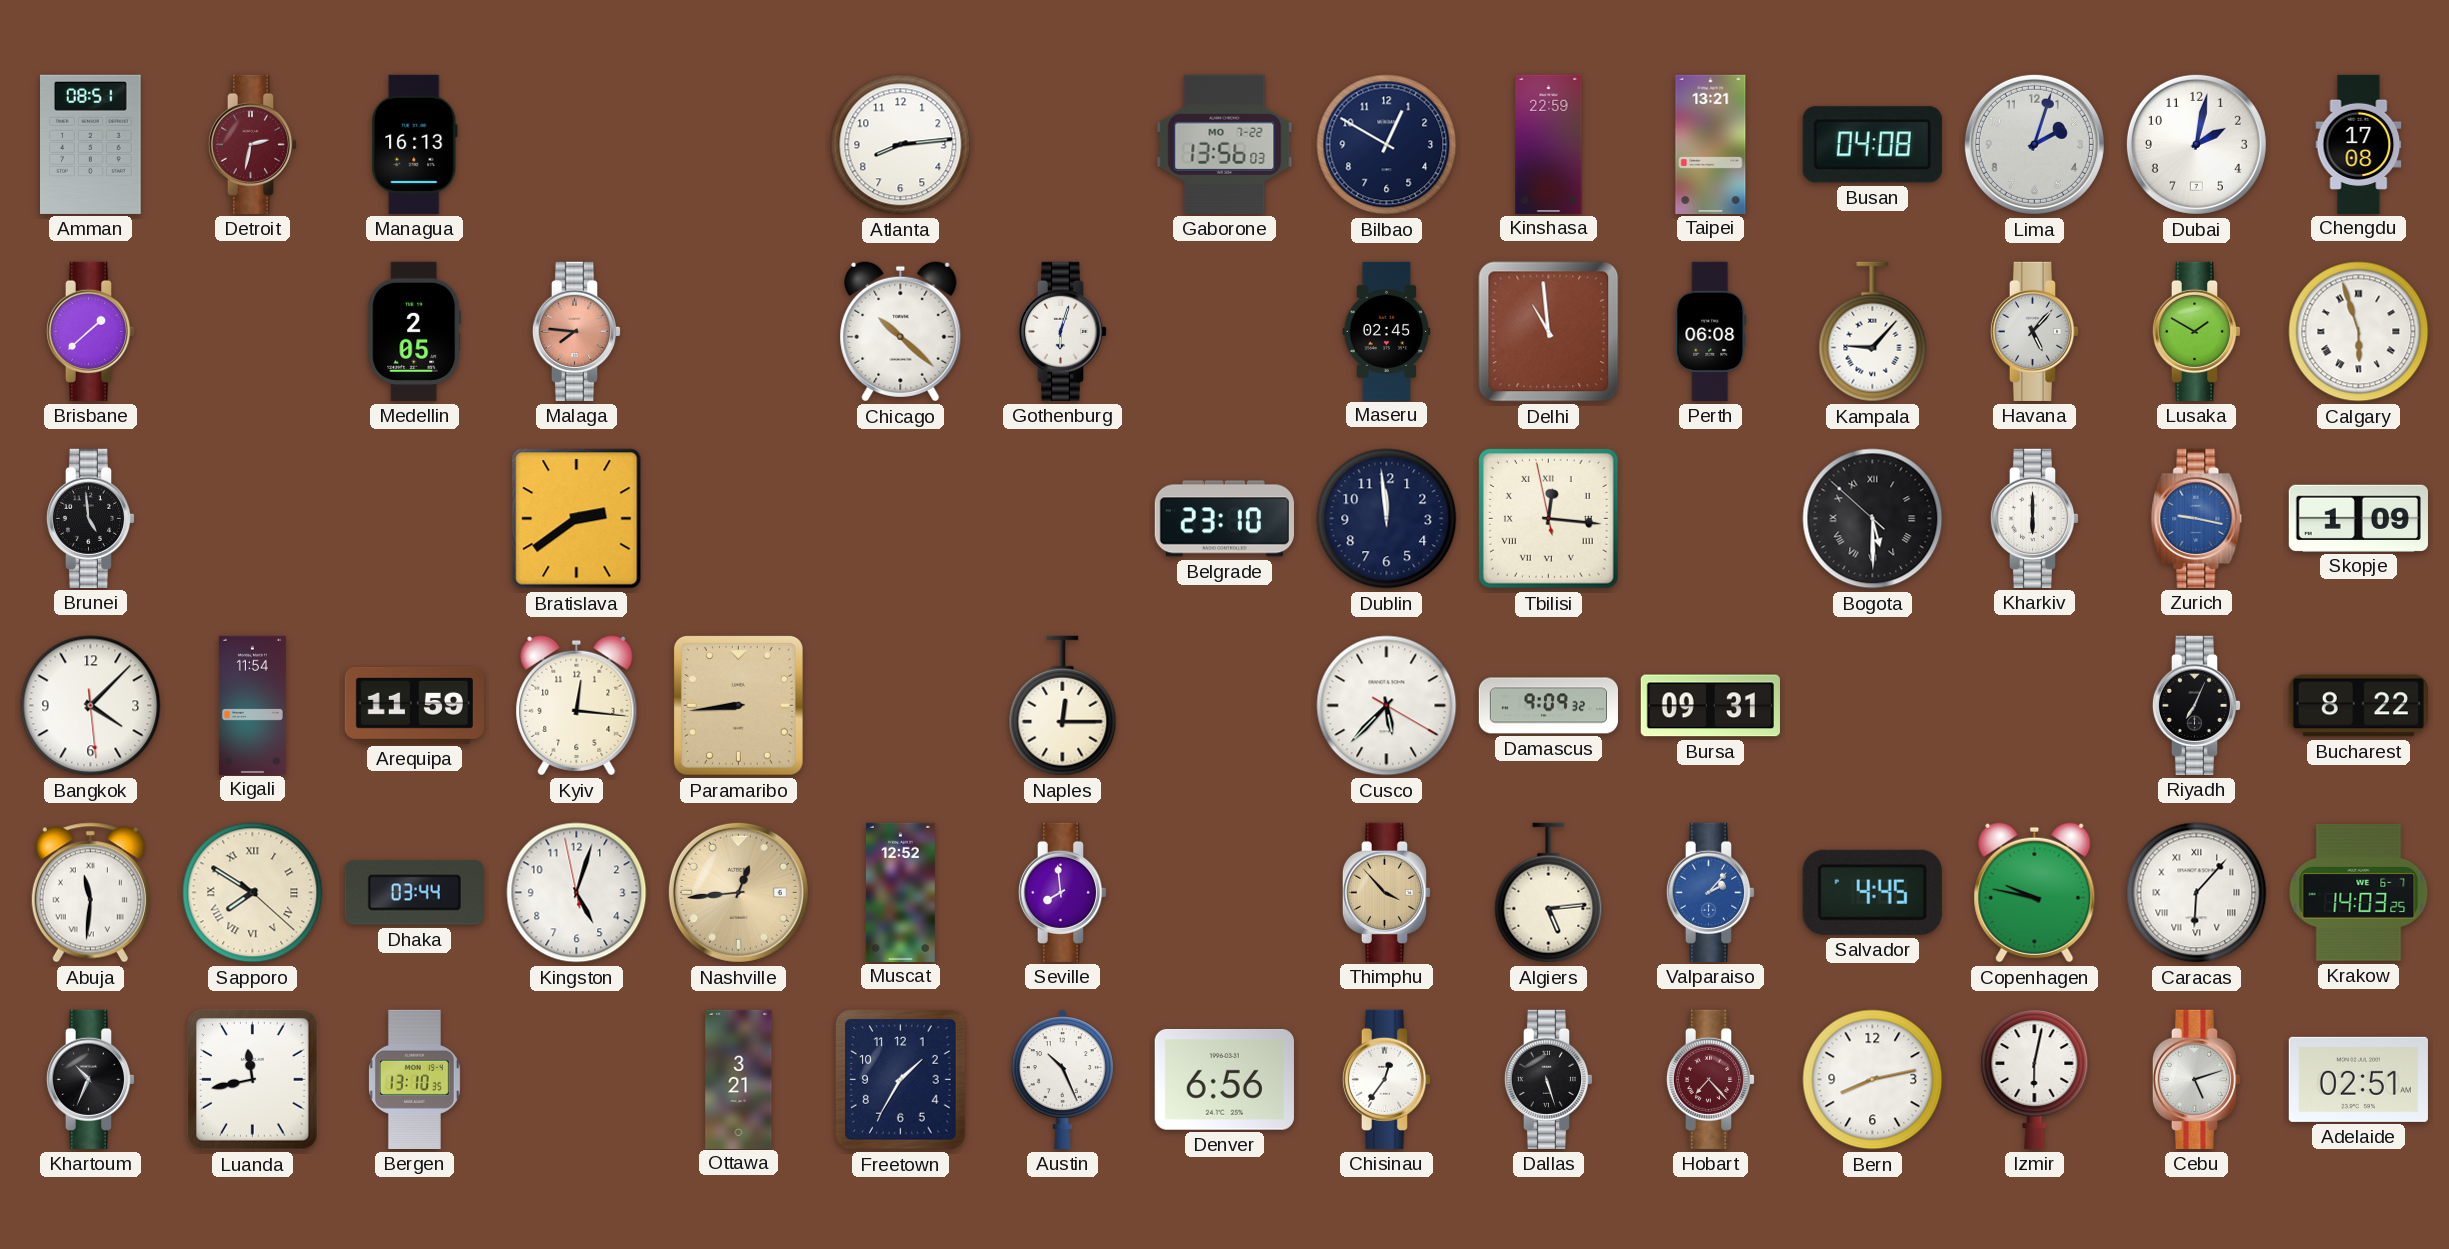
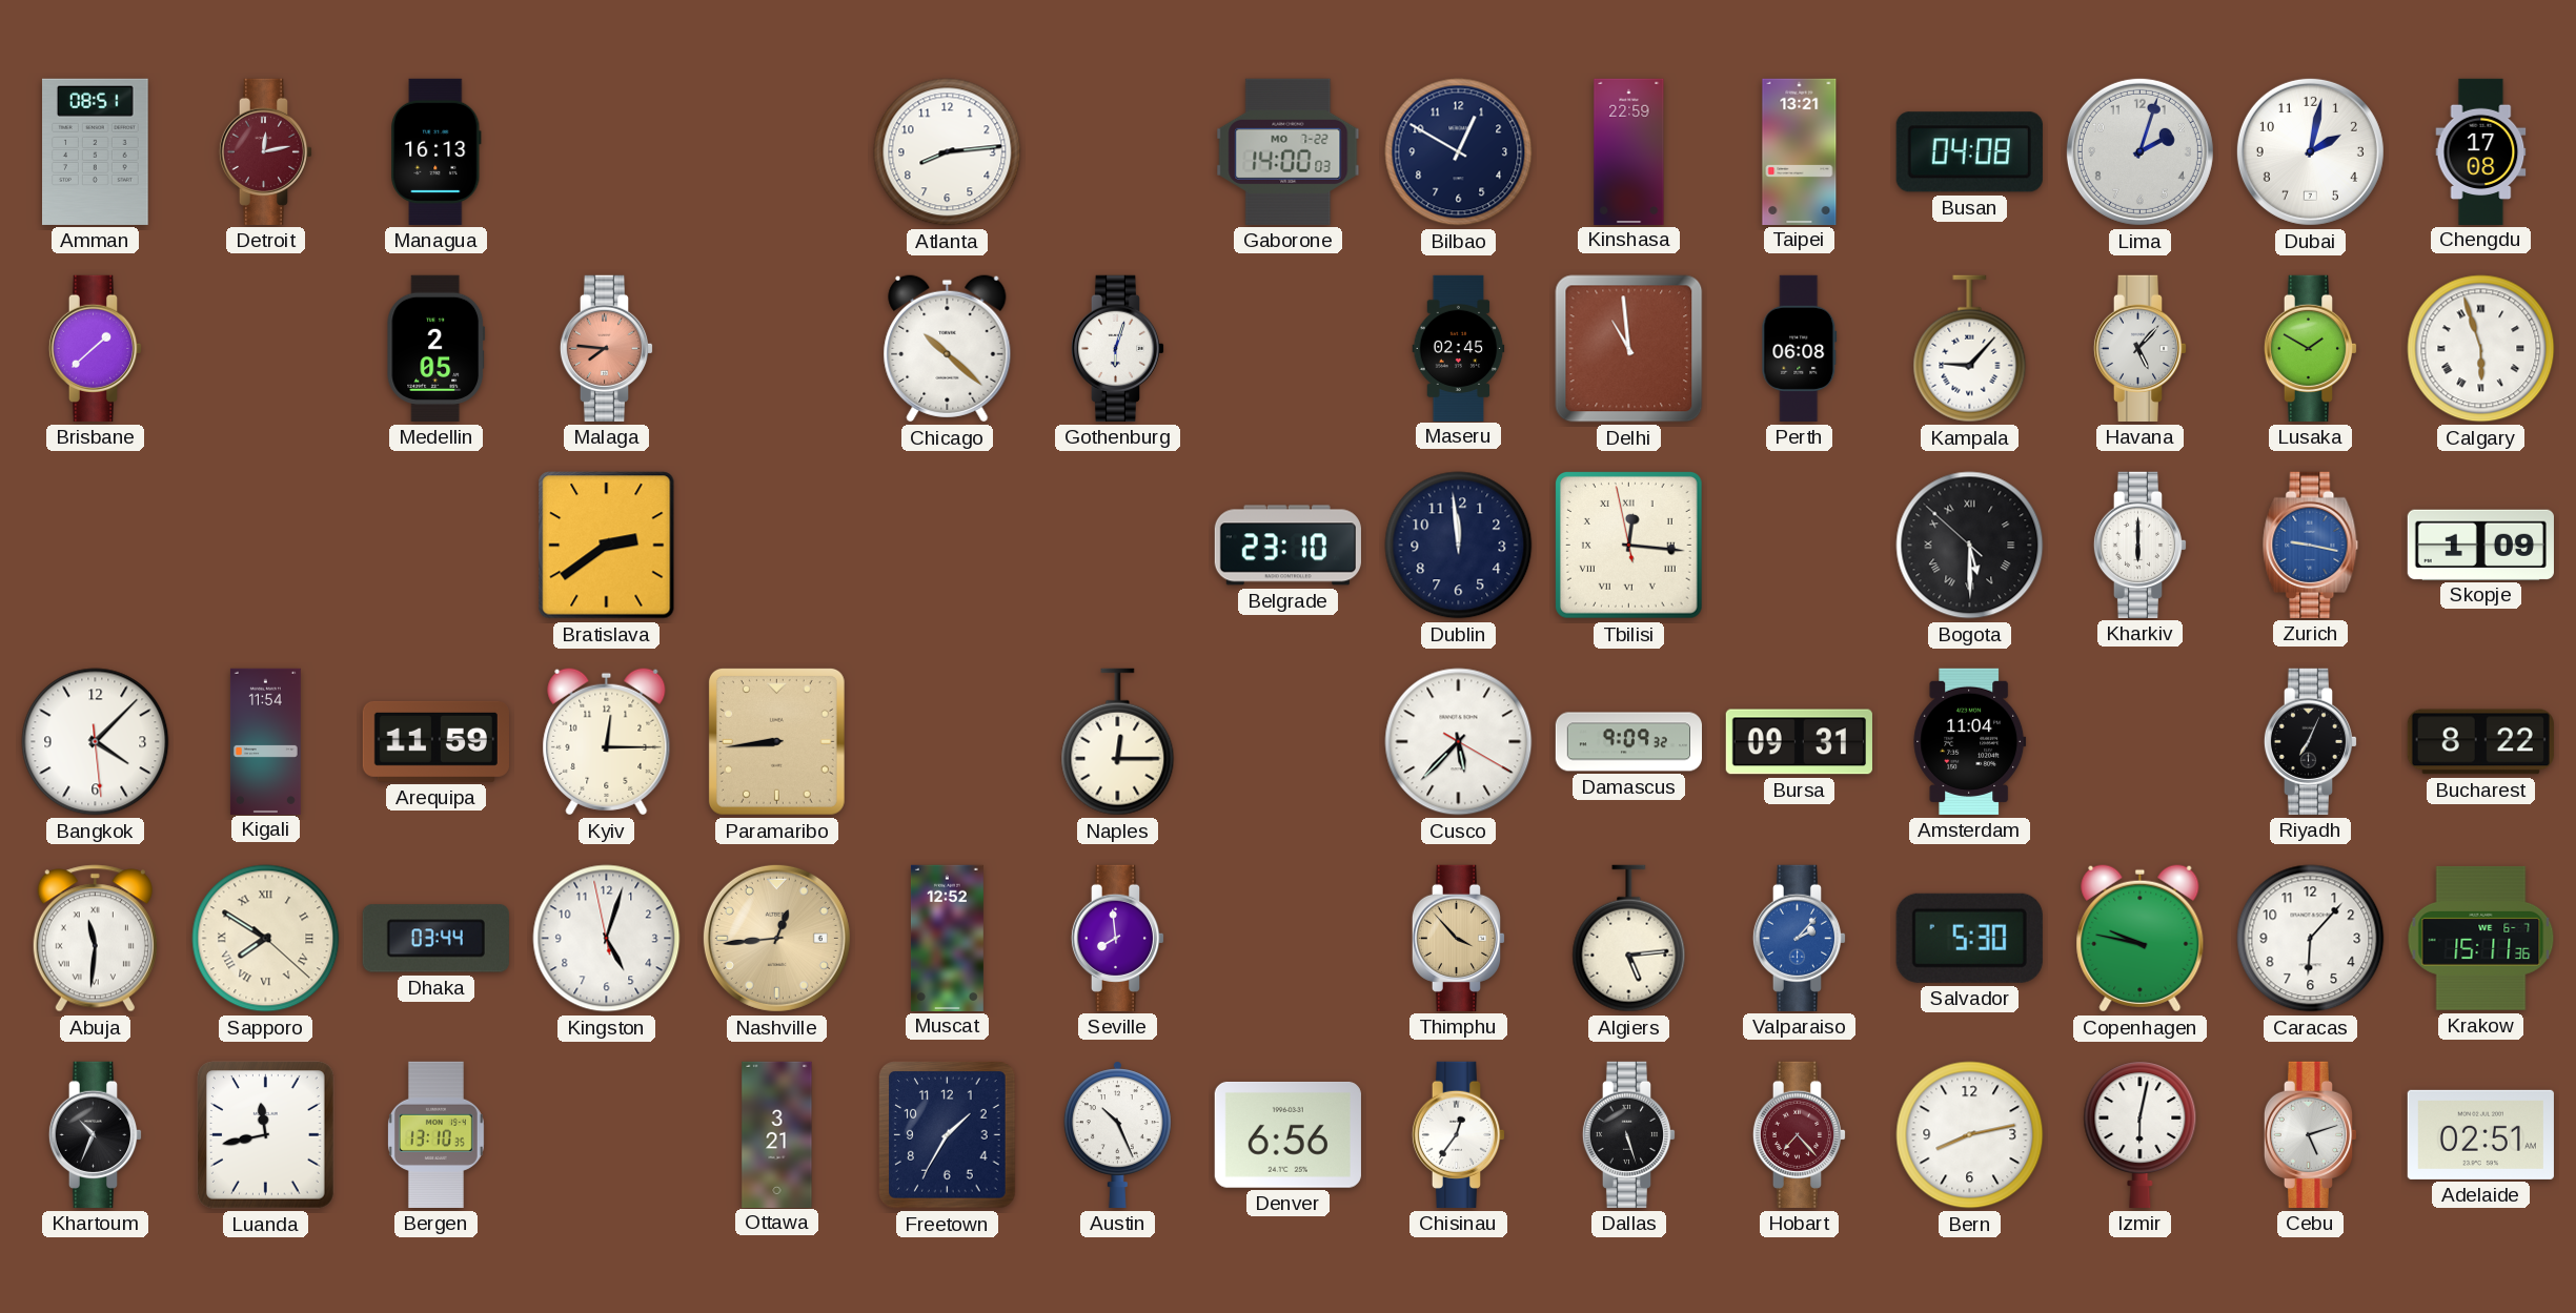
Detroit: 2:32 -> 12:13 (266, 151)
Gaborone: 13:56 -> 14:00 (1289, 151)
Brunei: 4:59 -> none (91, 518)
Kyiv: 12:16 -> 12:15 (607, 742)
Amsterdam: none -> 11:04 (1970, 741)
Salvador: 4:45 -> 5:30 (1969, 938)
Caracas numerals: Roman -> Arabic (2311, 939)
Krakow: 14:03 -> 15:11 (2481, 938)
